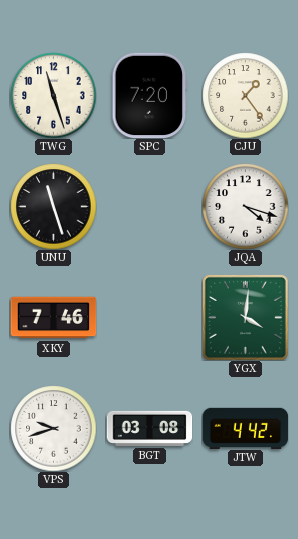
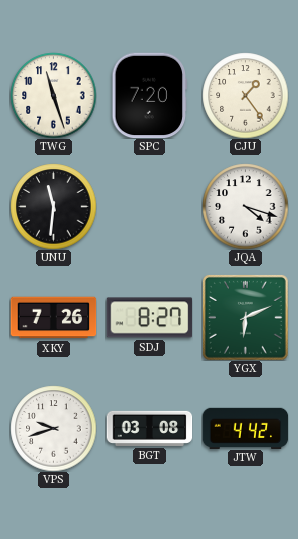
UNU: 11:27 -> 11:31 (53, 206)
XKY: 7:46 -> 7:26 (53, 318)
SDJ: none -> 8:27 (149, 318)
YGX: 4:01 -> 6:11 (245, 317)
